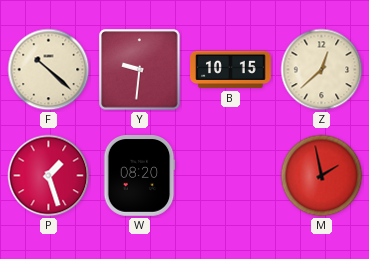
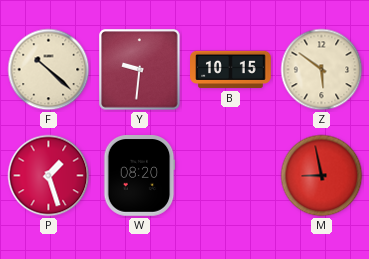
Z: 12:38 -> 5:51 (322, 70)
M: 1:58 -> 8:58 (322, 176)
